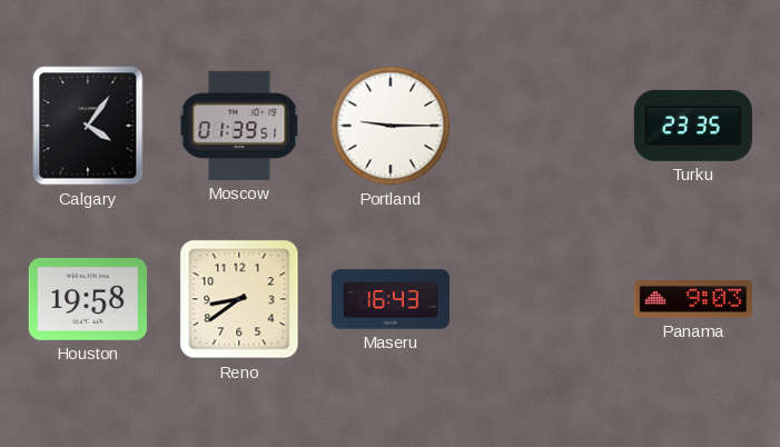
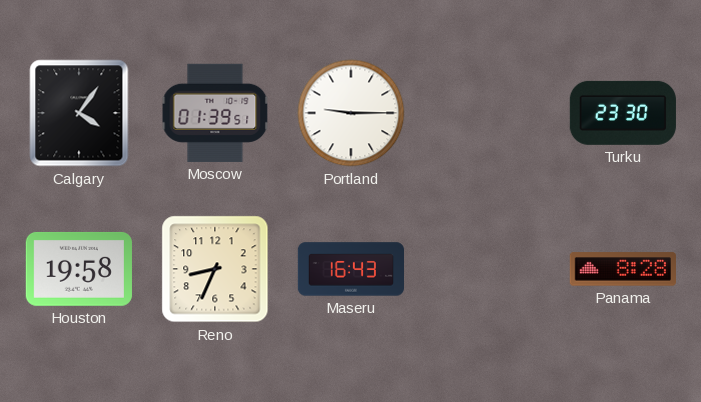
Turku: 23:35 -> 23:30 (623, 113)
Reno: 8:39 -> 8:34 (215, 269)
Panama: 9:03 -> 8:28 (623, 269)
